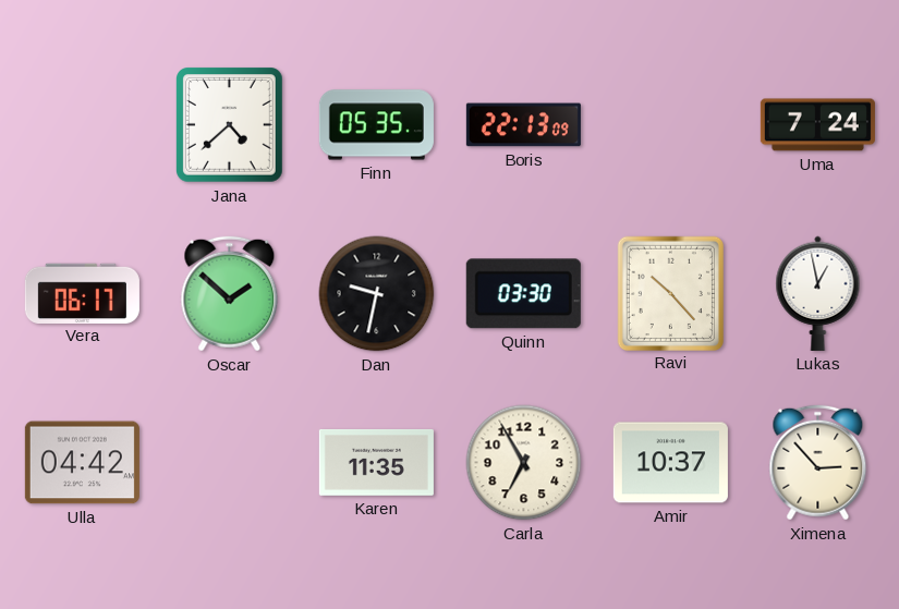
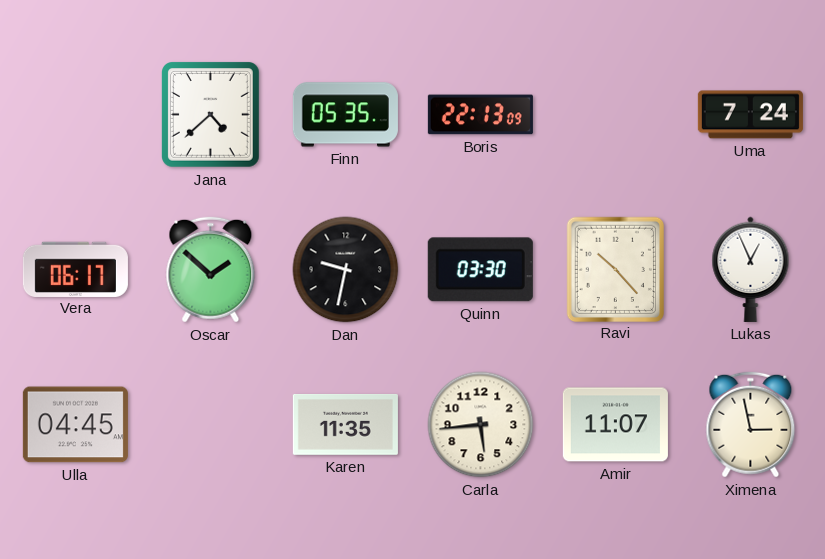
Lukas: 12:58 -> 12:56 (751, 269)
Ulla: 04:42 -> 04:45 (75, 425)
Carla: 6:55 -> 5:44 (481, 425)
Amir: 10:37 -> 11:07 (615, 425)
Ximena: 2:53 -> 2:58 (751, 425)
